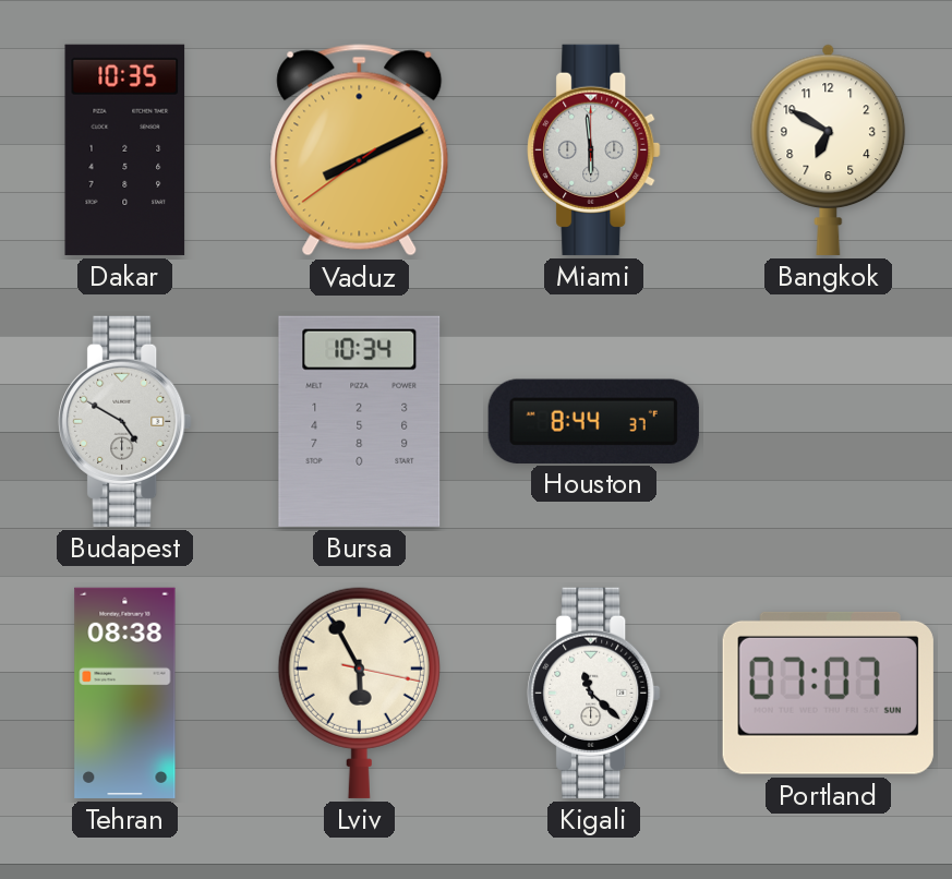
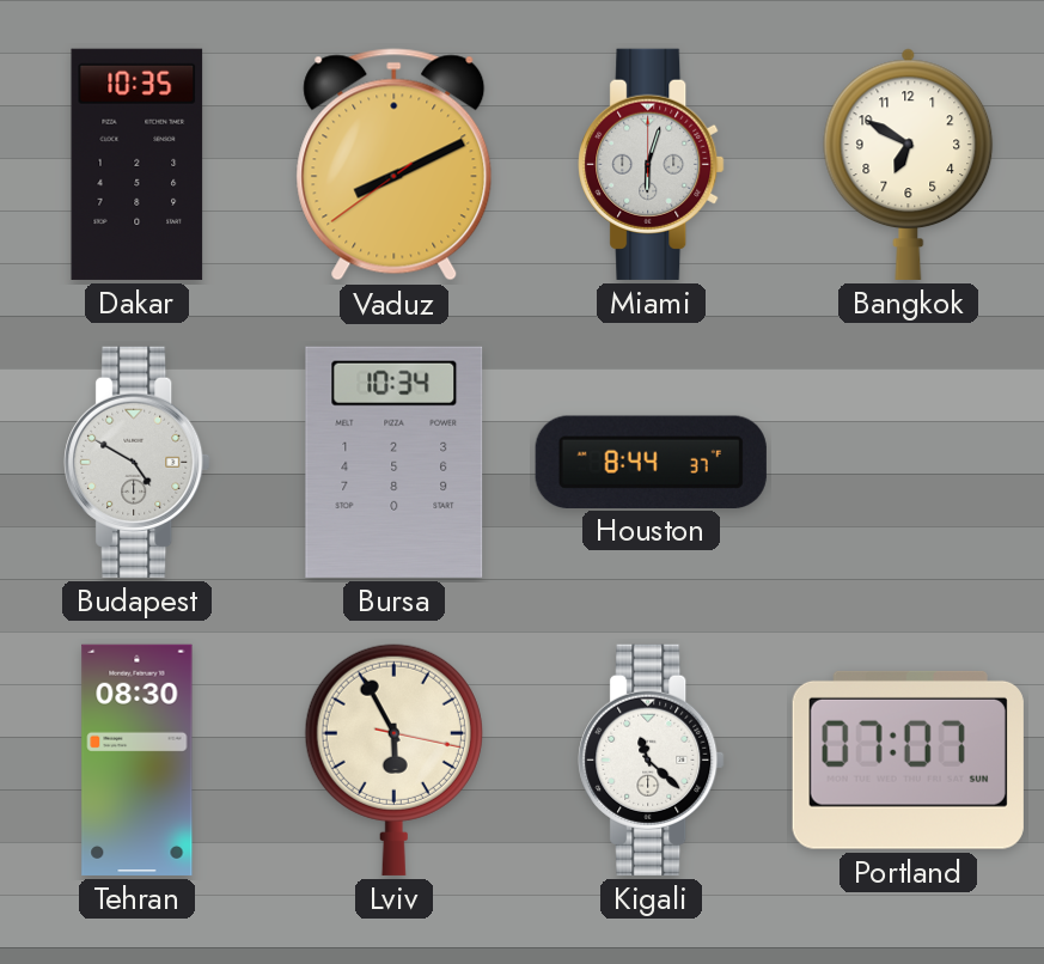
Miami: 5:59 -> 6:03 (652, 164)
Tehran: 08:38 -> 08:30 (138, 759)
